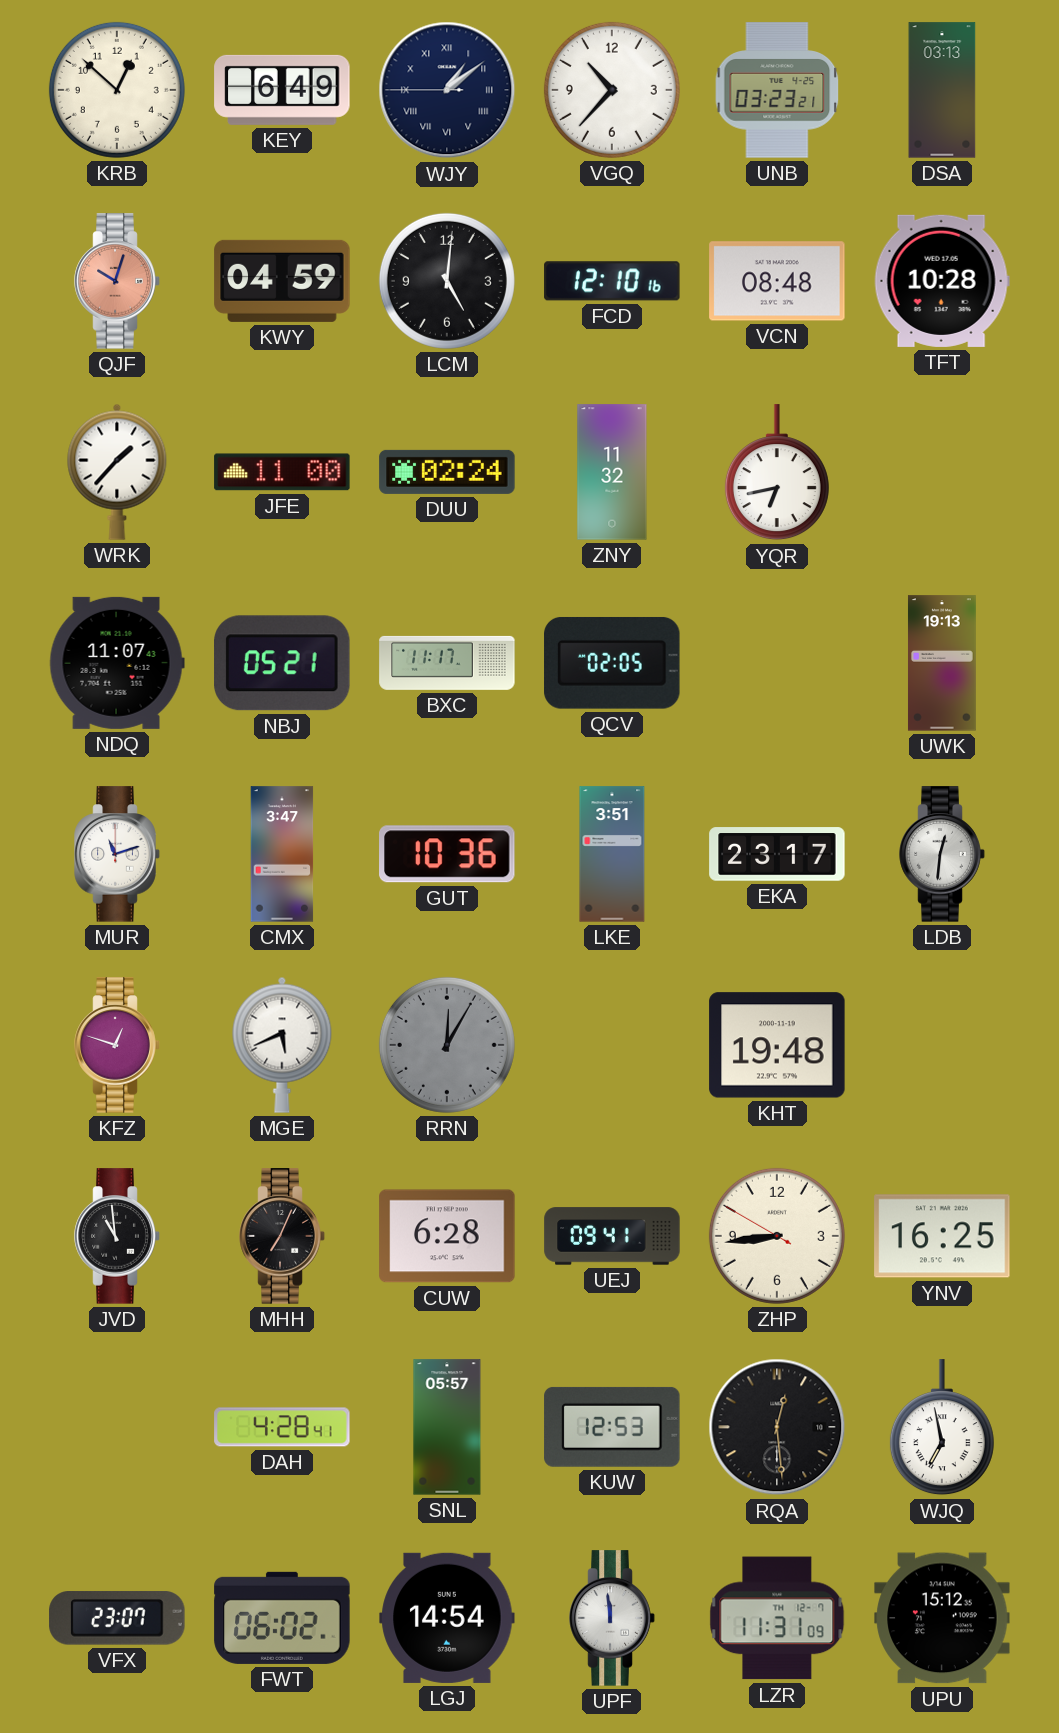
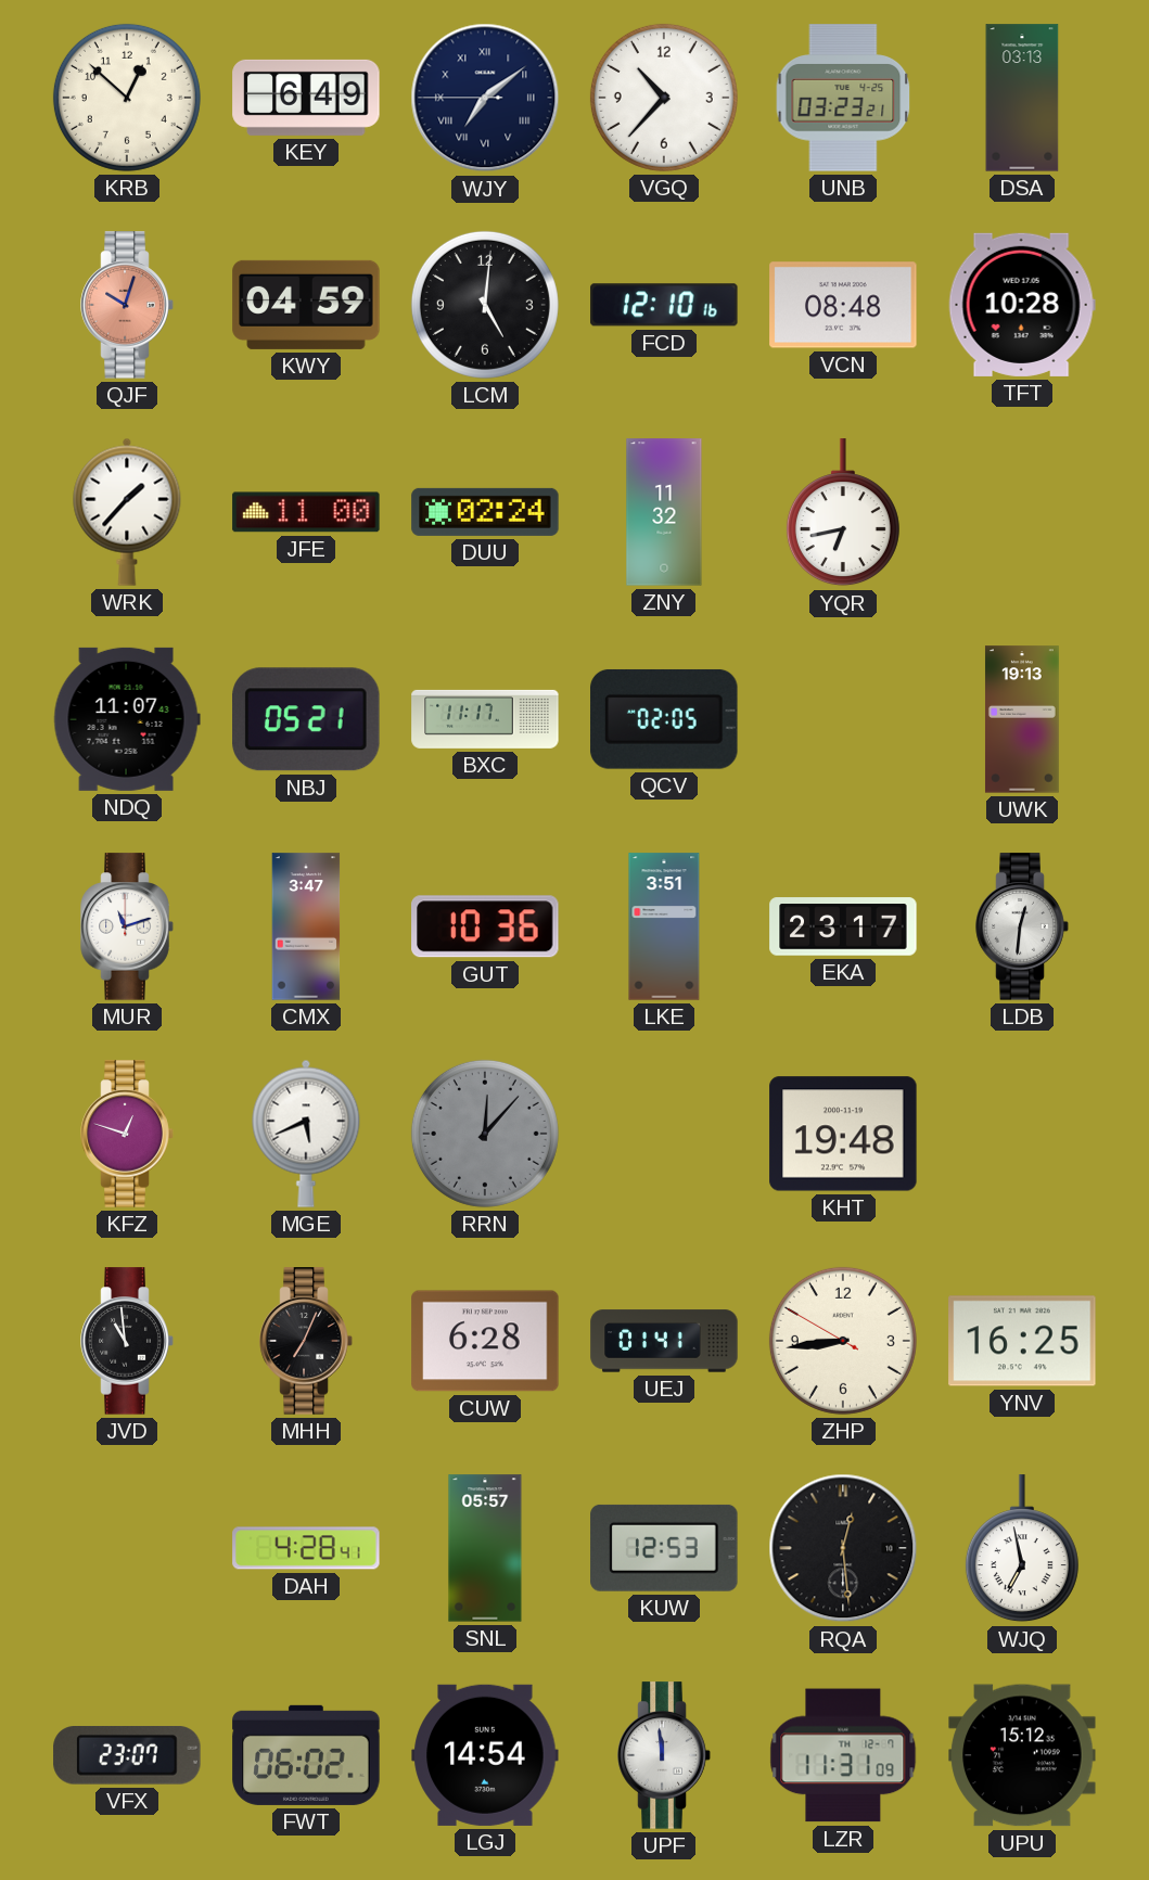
WJY: 1:08 -> 7:08 (485, 98)
RRN: 12:05 -> 12:07 (485, 1134)
UEJ: 09:41 -> 01:41 (664, 1341)
